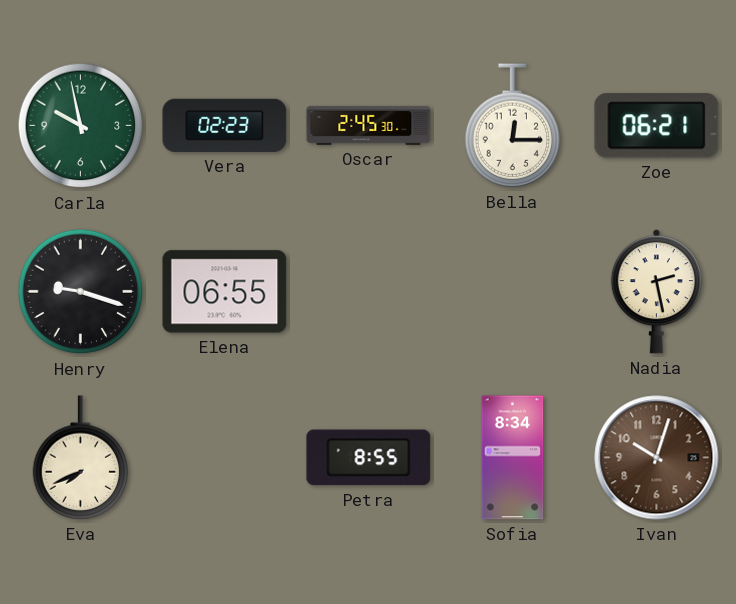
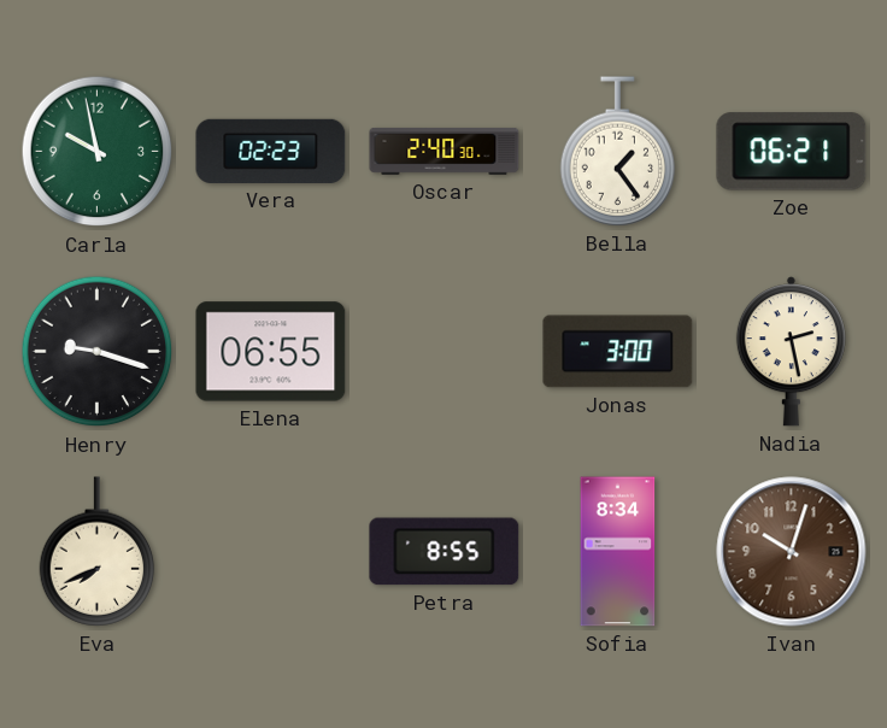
Oscar: 2:45 -> 2:40 (445, 152)
Bella: 12:15 -> 1:24 (618, 152)
Jonas: none -> 3:00 (618, 352)
